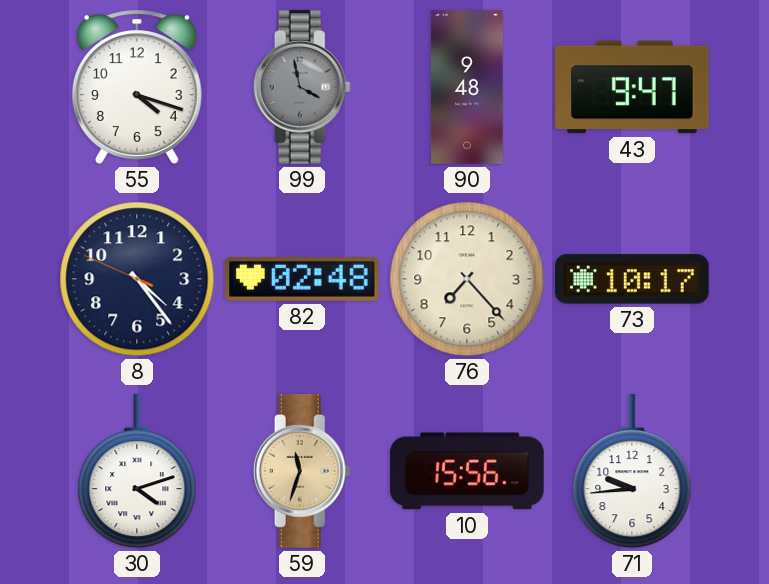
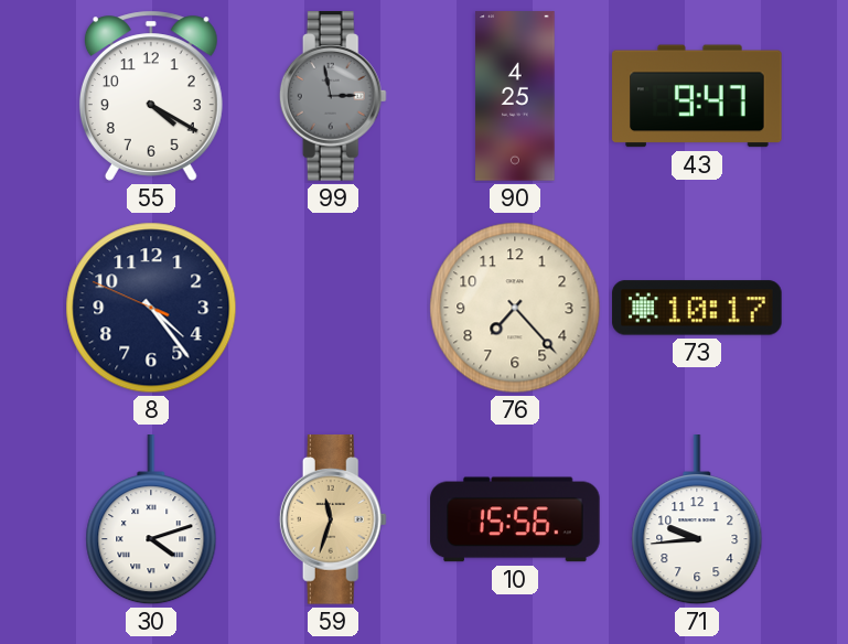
55: 4:18 -> 4:20 (151, 96)
99: 3:58 -> 2:58 (333, 96)
90: 9:48 -> 4:25 (515, 96)
82: 02:48 -> none (302, 279)
